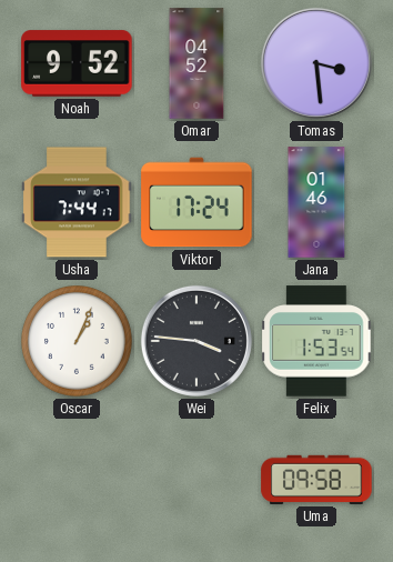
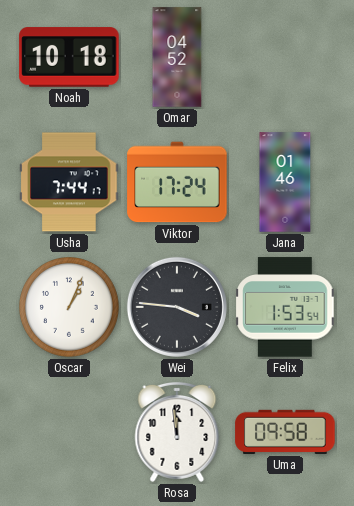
Noah: 9:52 -> 10:18 (69, 57)
Tomas: 3:29 -> none (316, 63)
Rosa: none -> 11:59 (177, 432)
